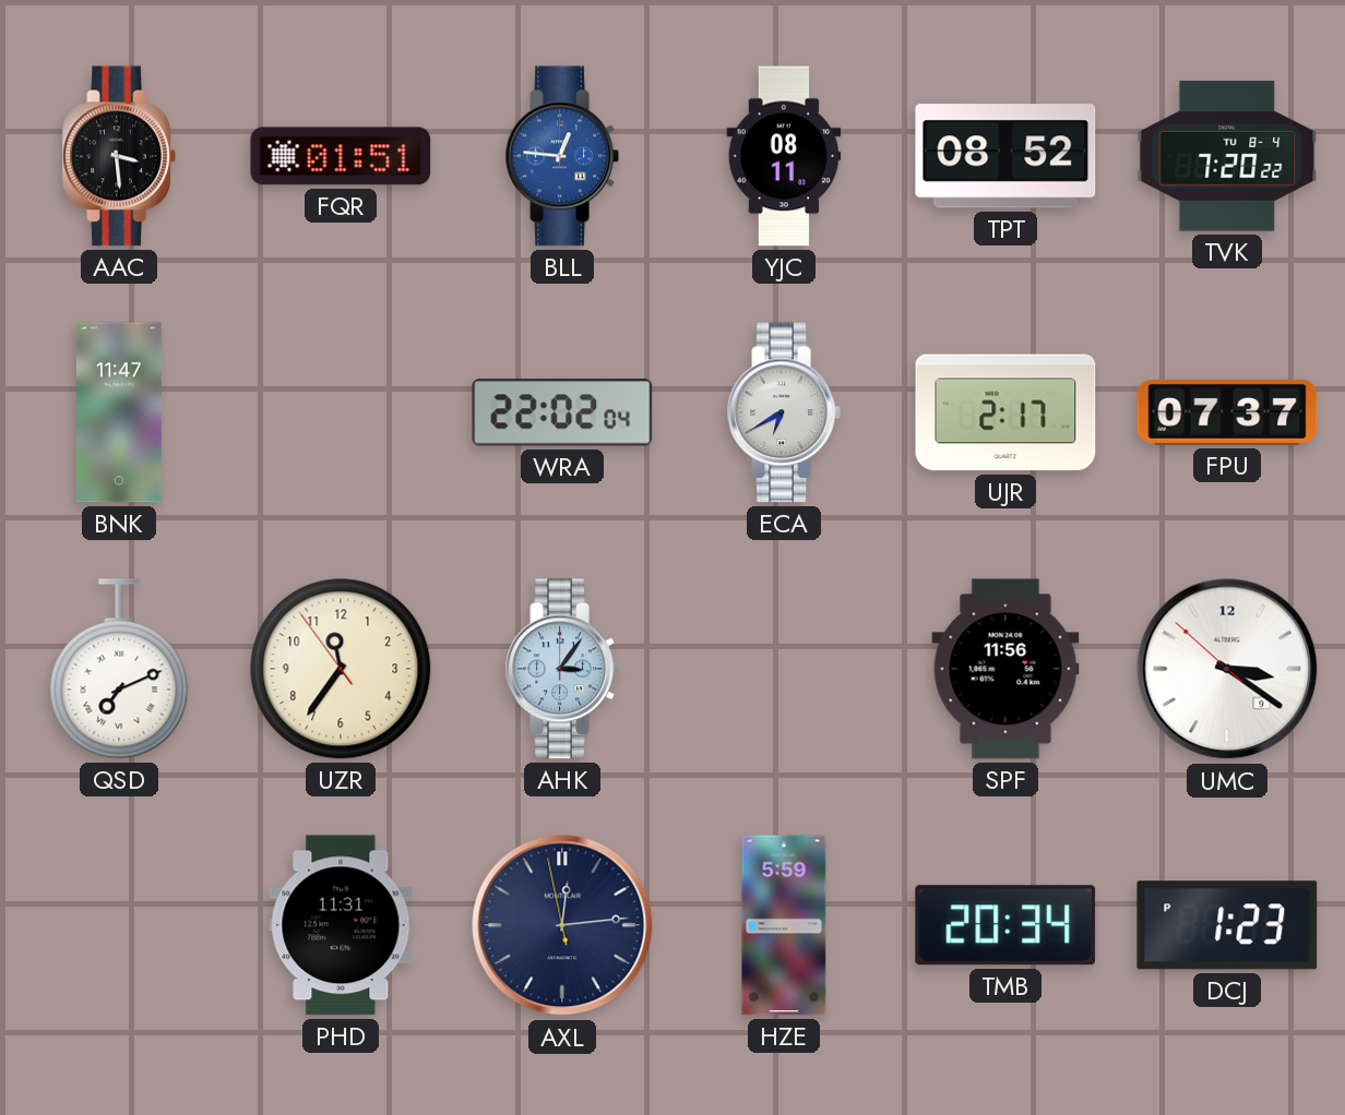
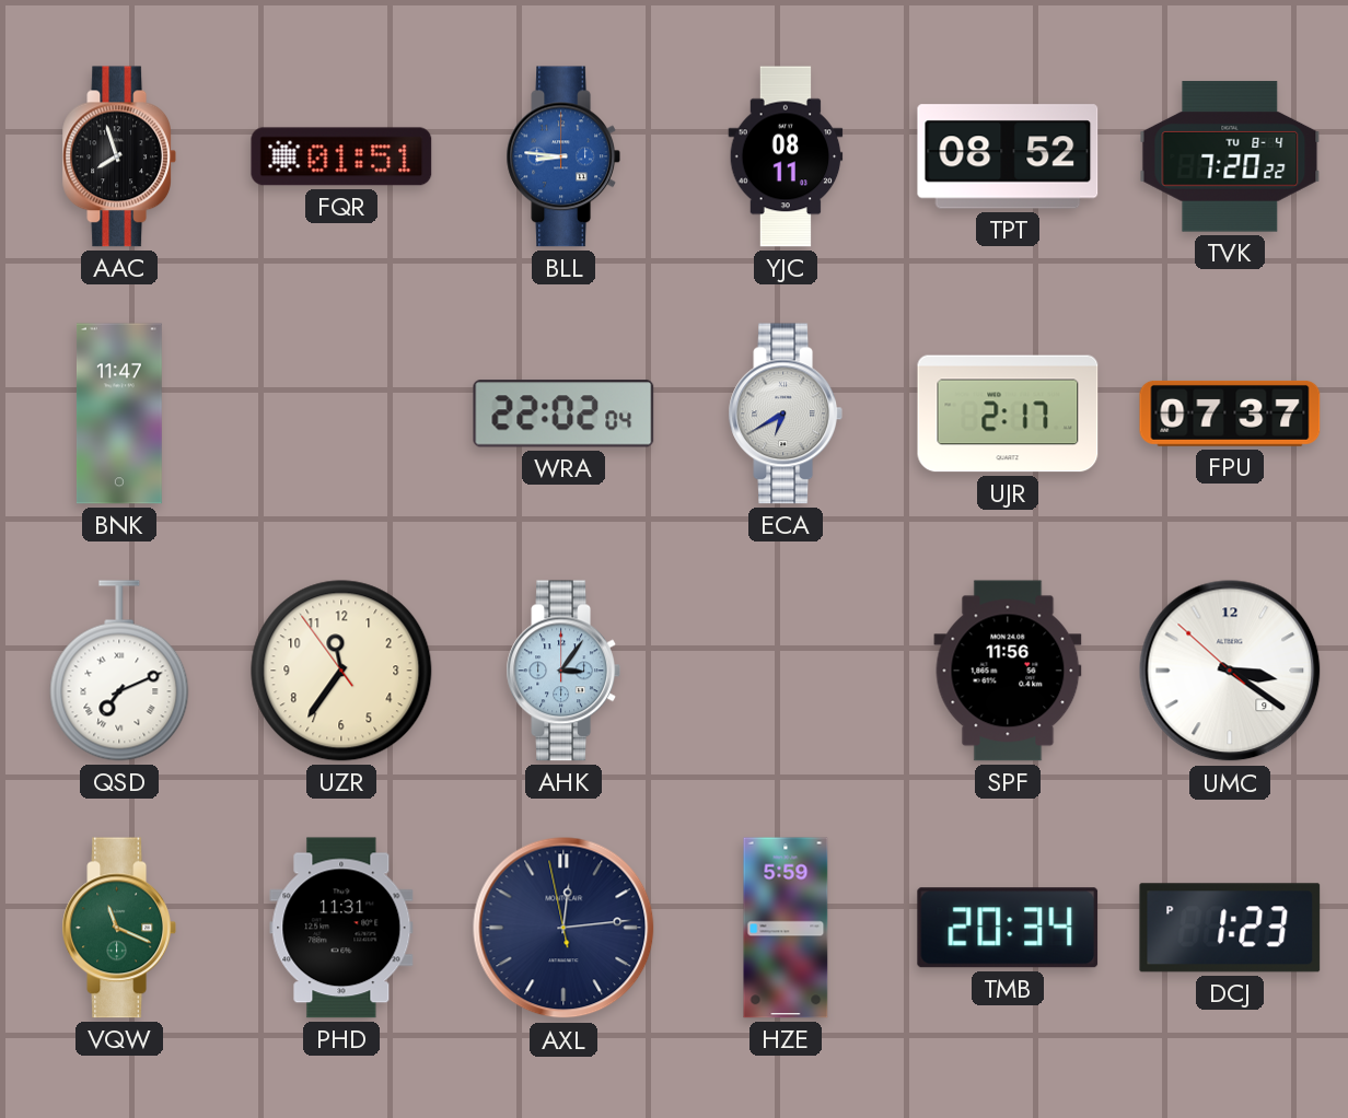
AAC: 3:29 -> 7:57 (118, 156)
BLL: 12:46 -> 8:46 (562, 156)
VQW: none -> 11:19 (118, 928)
